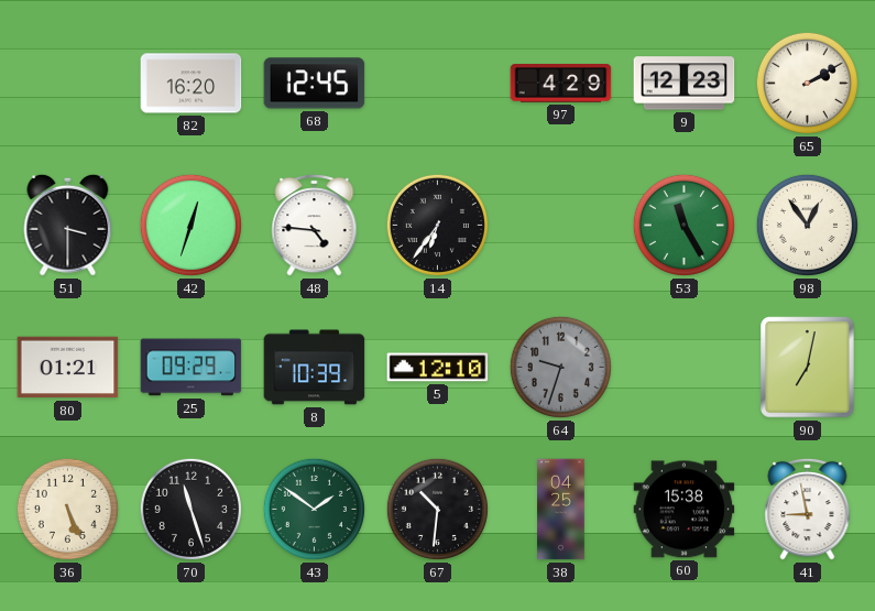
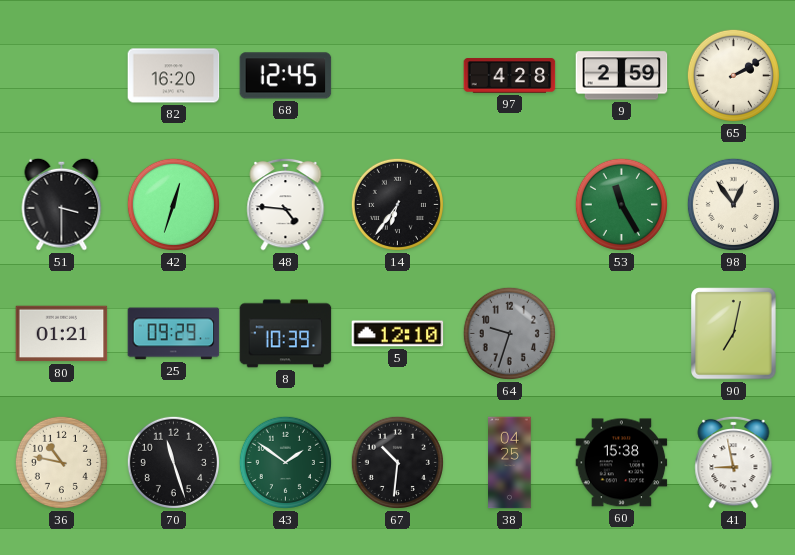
97: 4:29 -> 4:28 (510, 76)
9: 12:23 -> 2:59 (622, 76)
36: 5:26 -> 10:47 (61, 462)
